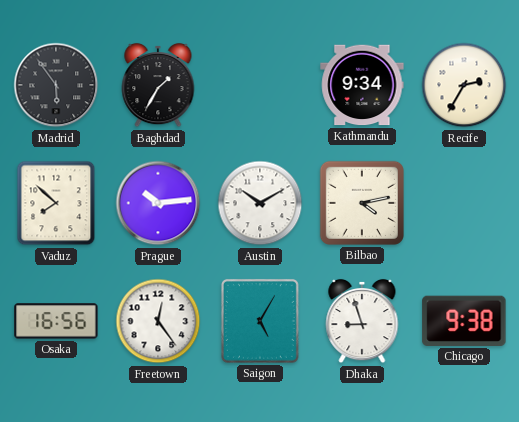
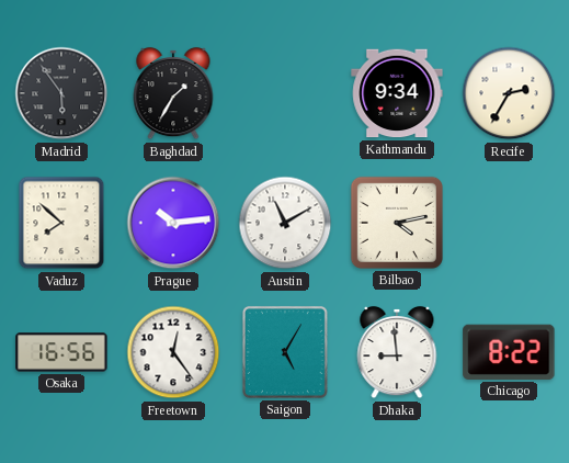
Austin: 10:10 -> 11:10 (285, 223)
Dhaka: 8:57 -> 8:59 (397, 352)
Chicago: 9:38 -> 8:22 (509, 352)
